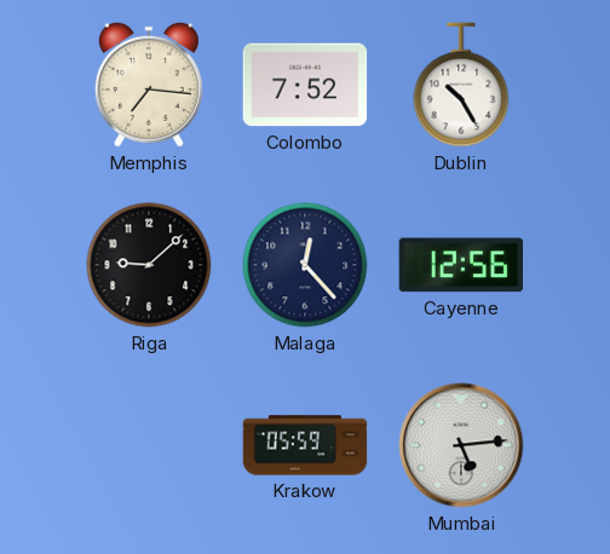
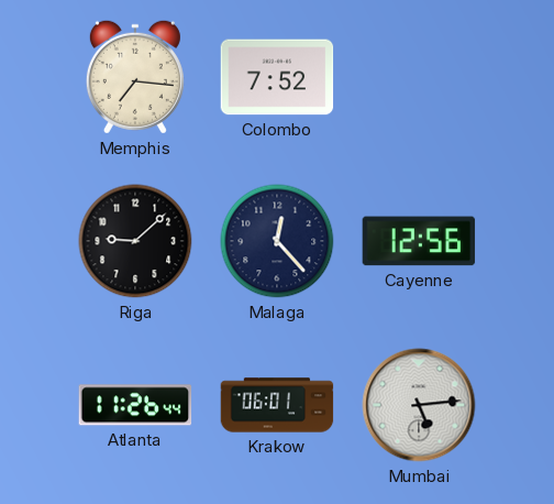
Dublin: 10:25 -> none (461, 85)
Atlanta: none -> 11:26 (135, 405)
Krakow: 05:59 -> 06:01 (277, 405)
